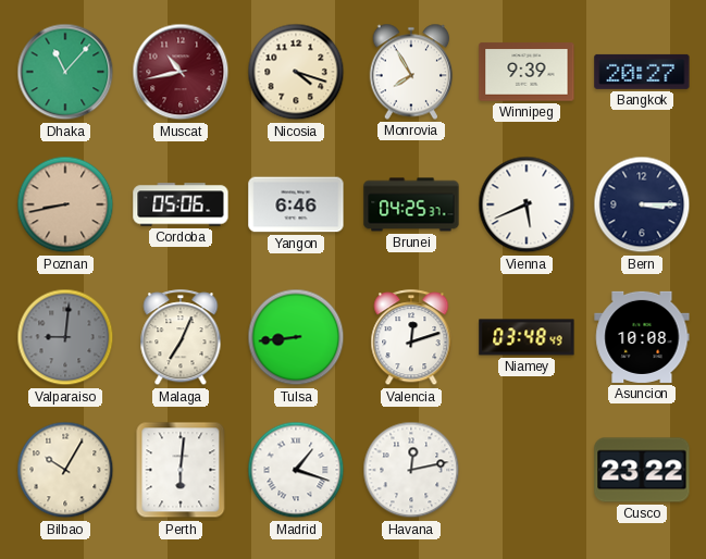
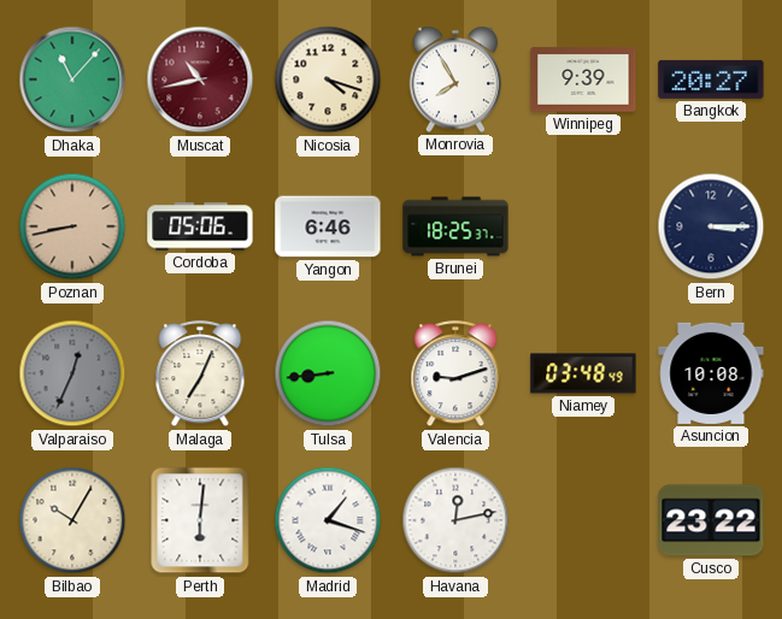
Brunei: 04:25 -> 18:25 (455, 226)
Vienna: 5:41 -> none (527, 204)
Valparaiso: 9:01 -> 12:34 (72, 373)
Valencia: 12:12 -> 9:12 (455, 375)
